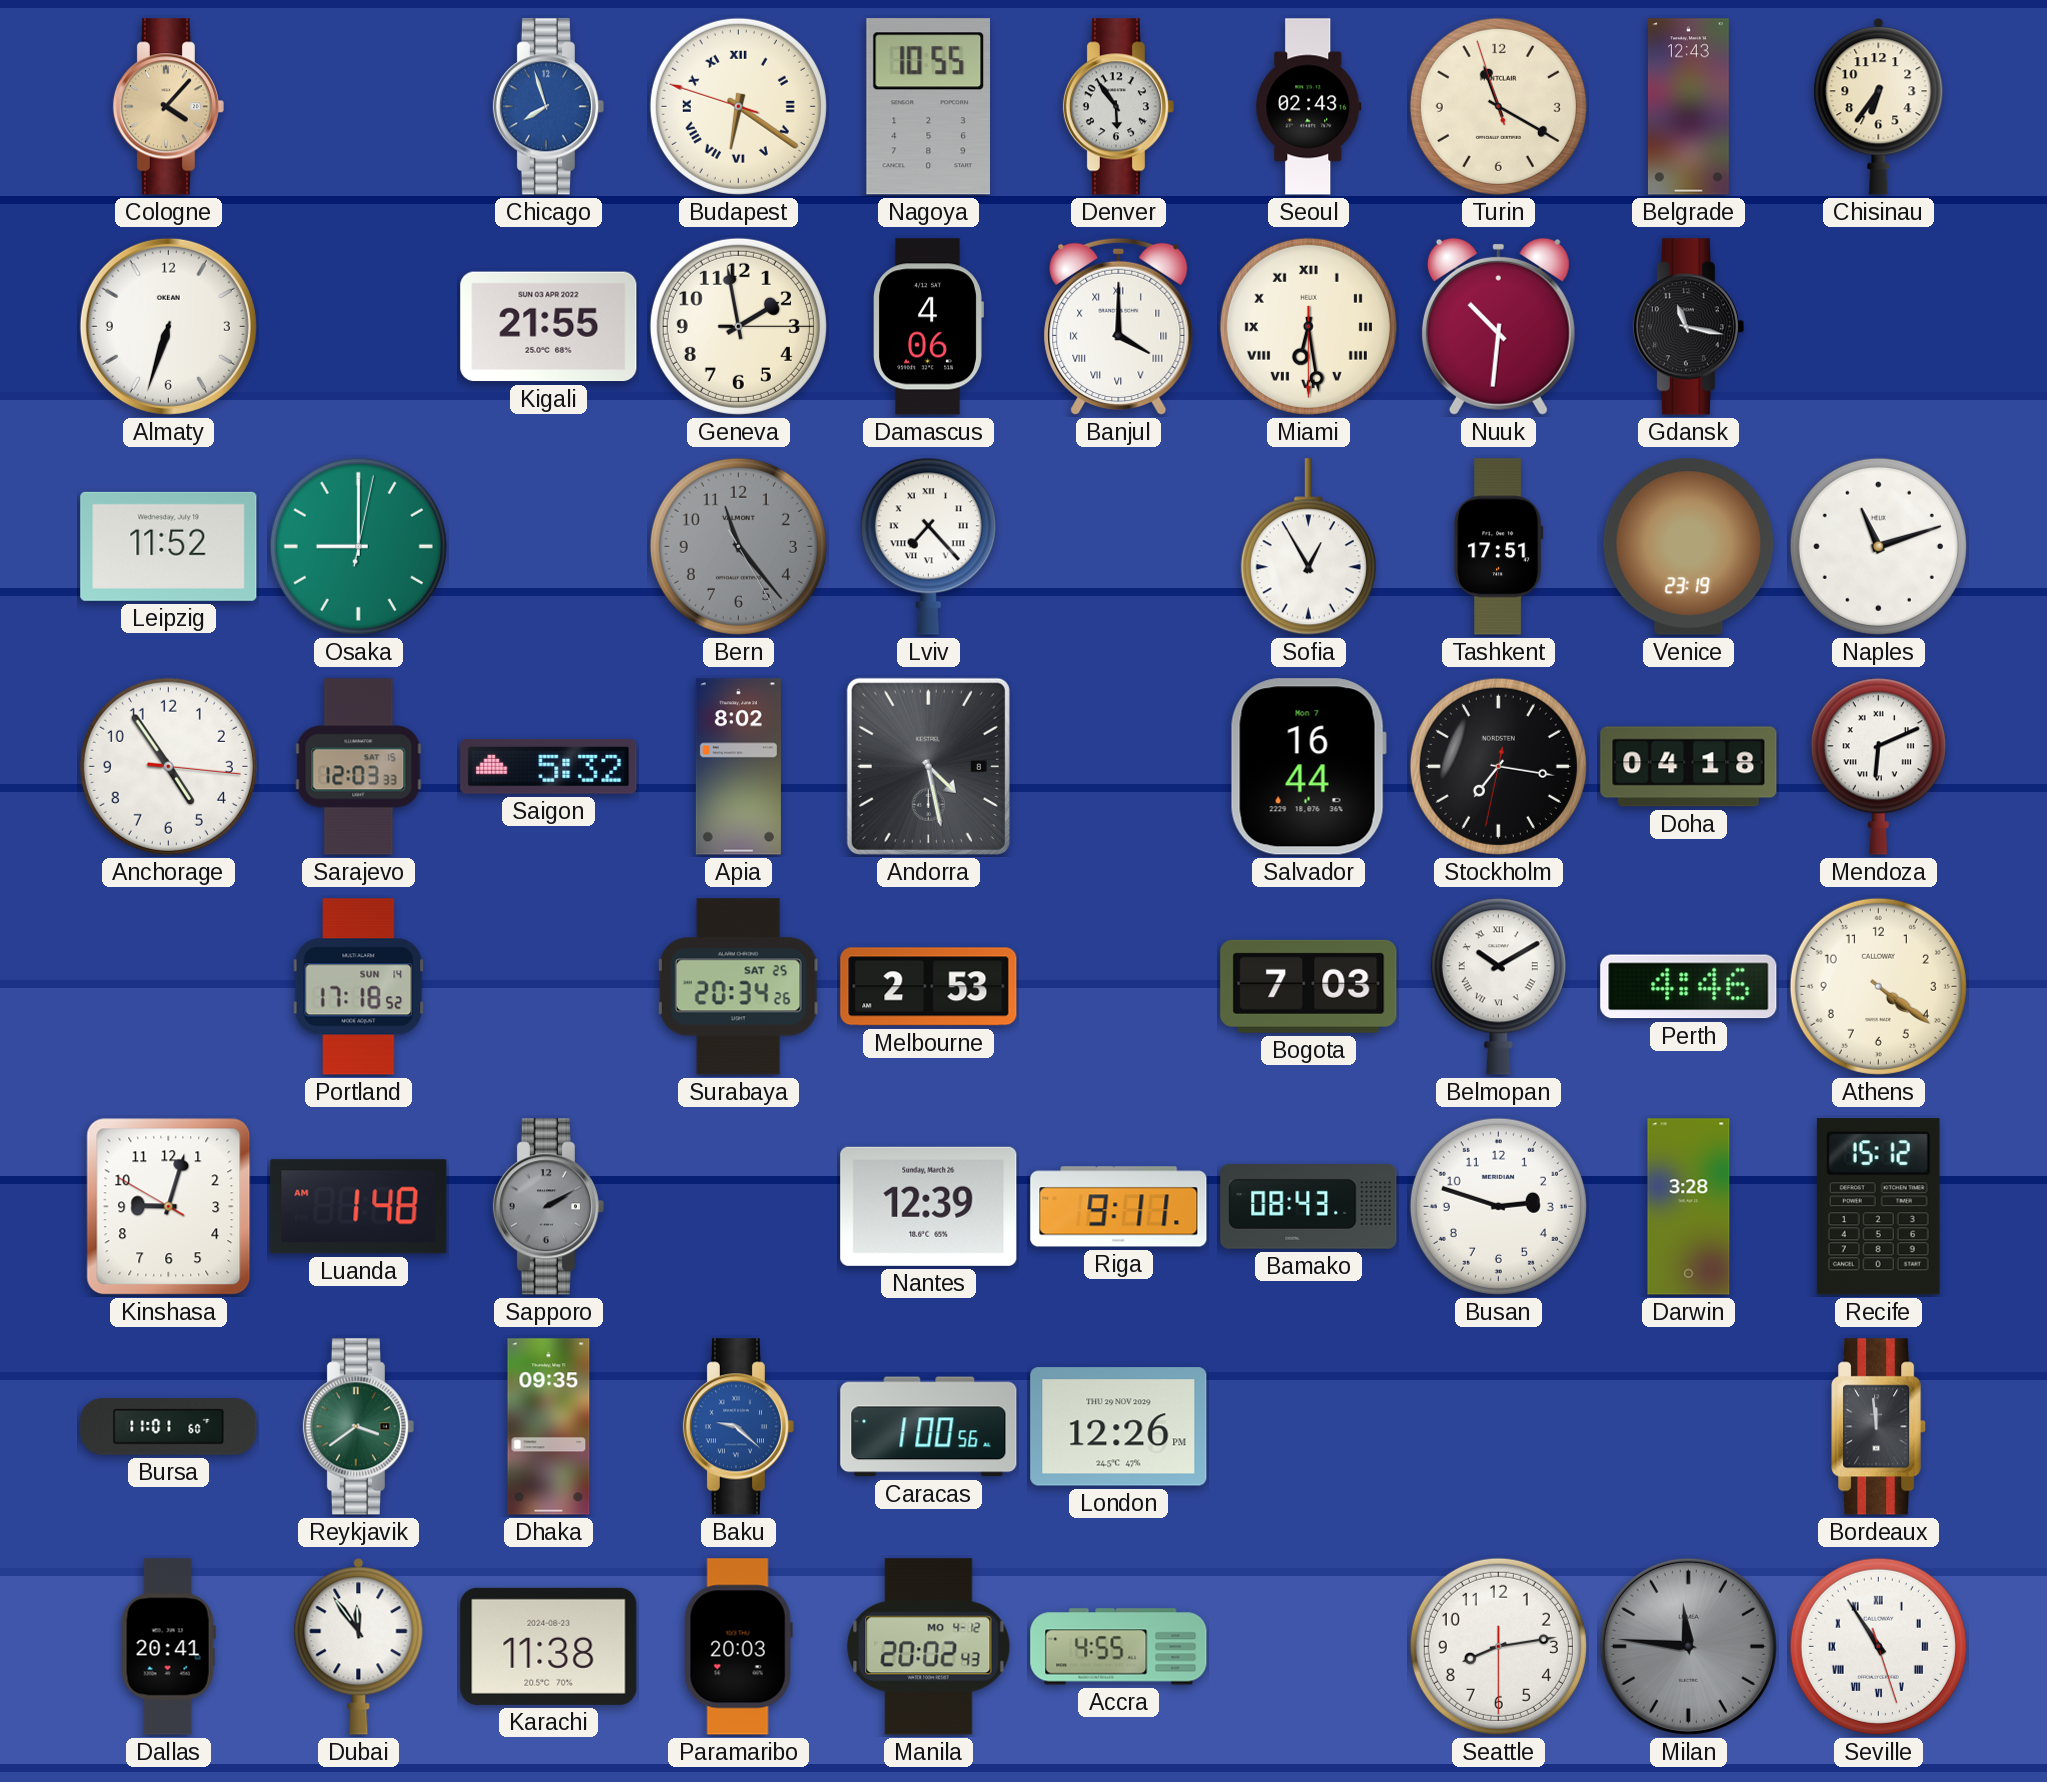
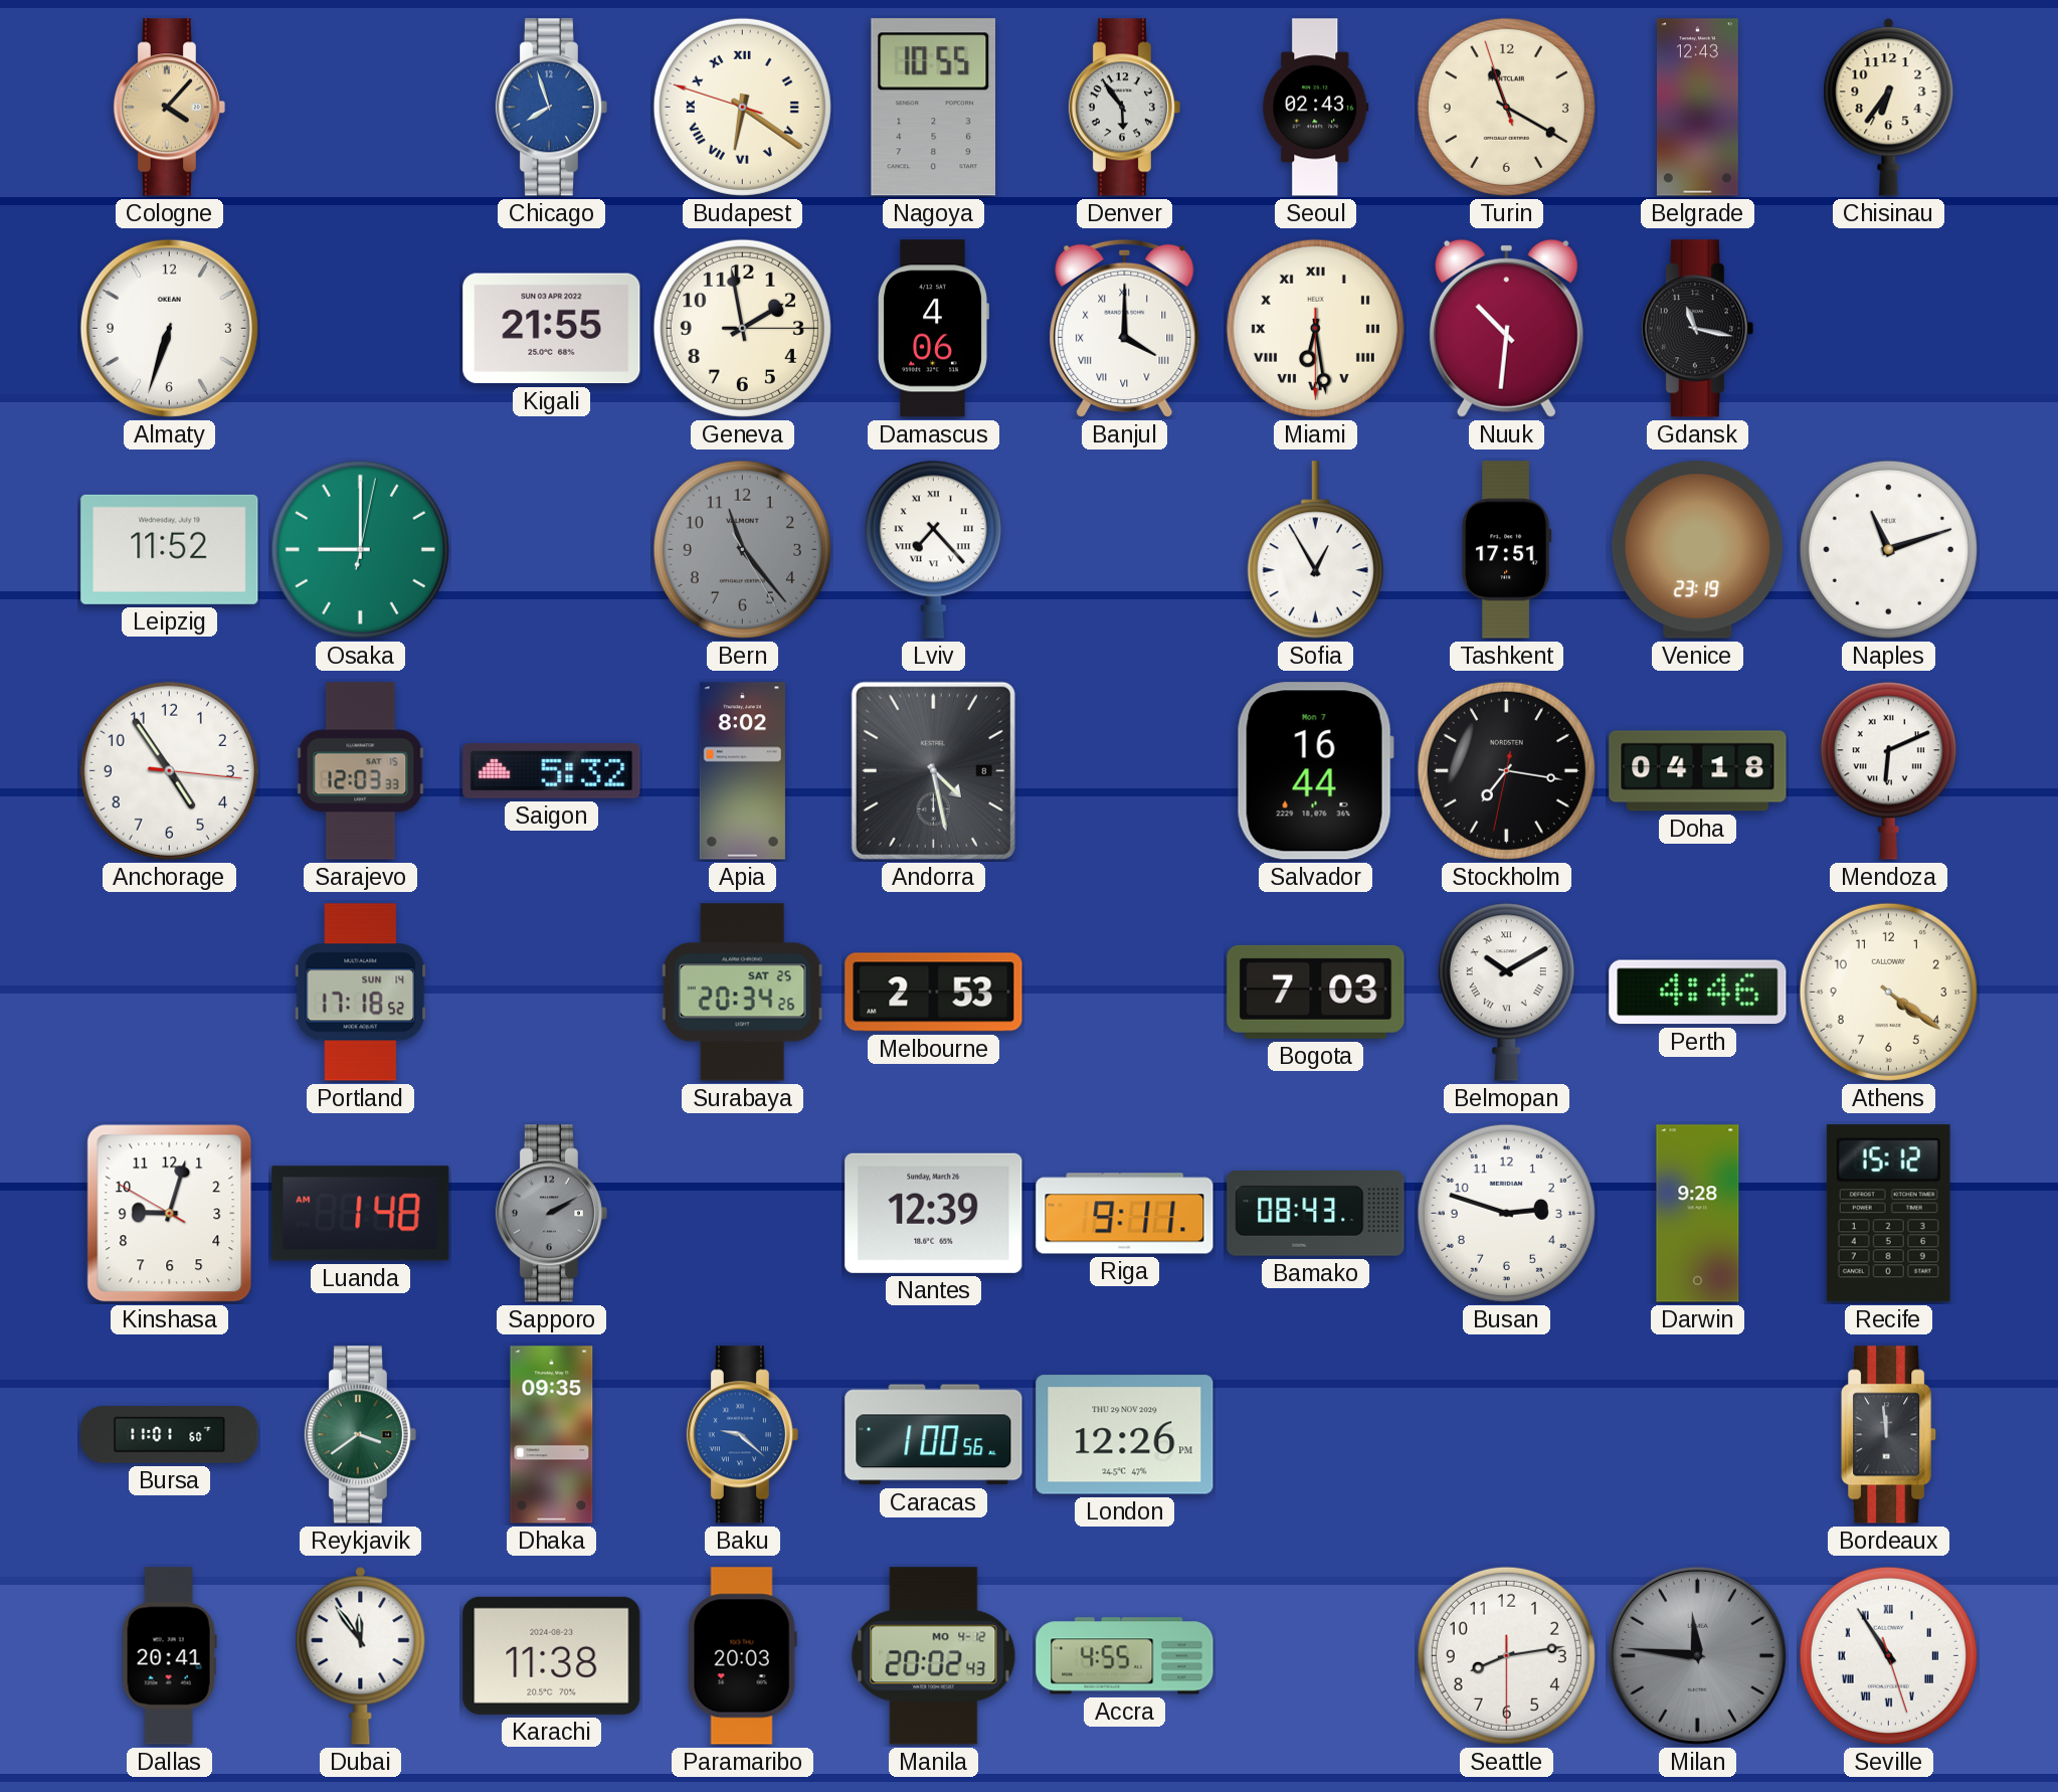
Darwin: 3:28 -> 9:28 (1698, 1214)
